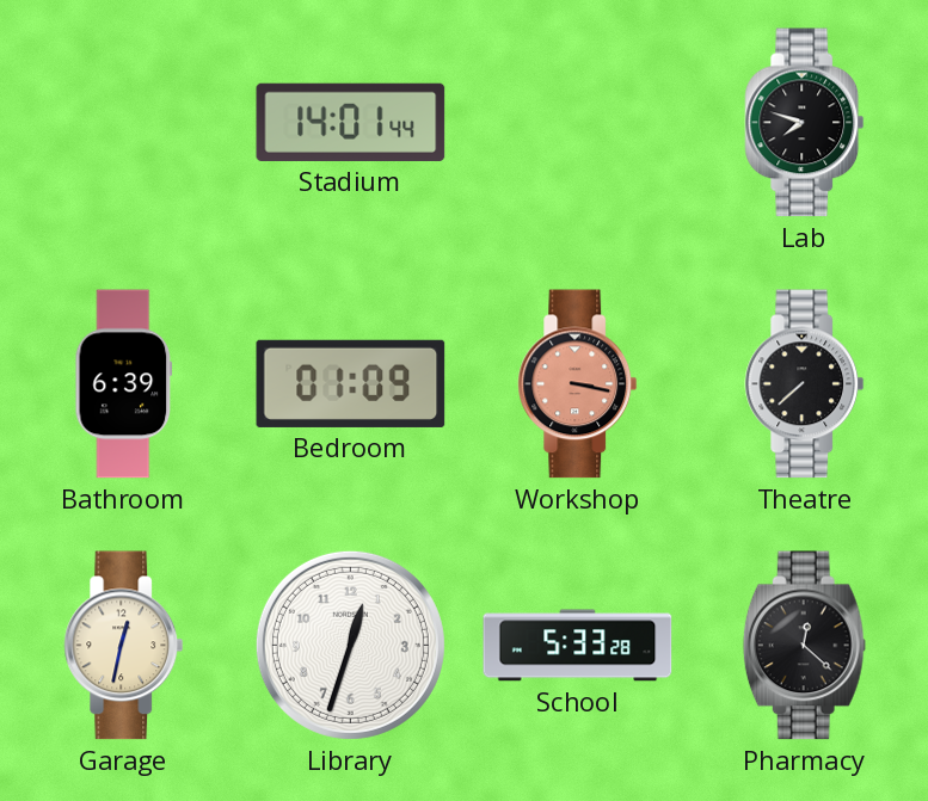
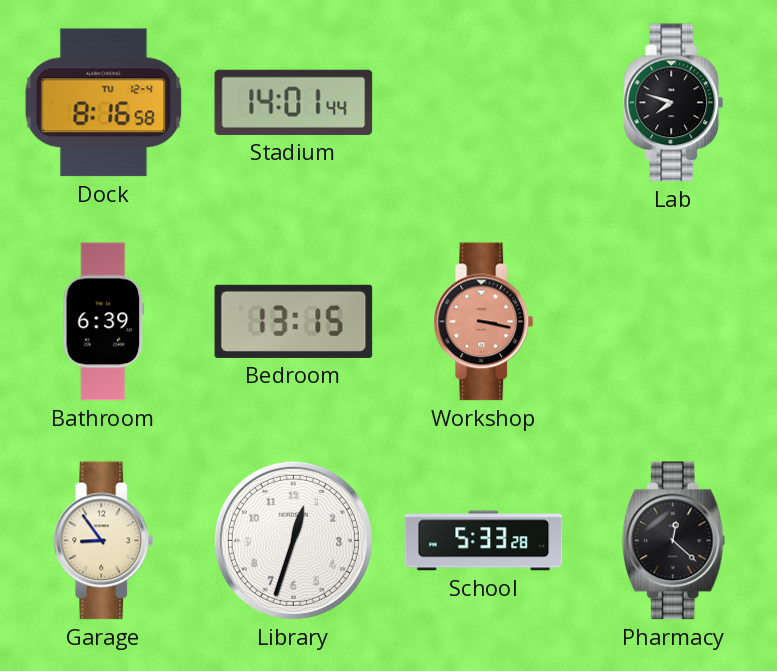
Dock: none -> 8:16 (104, 103)
Bedroom: 01:09 -> 13:15 (294, 321)
Theatre: 7:38 -> none (805, 384)
Garage: 12:32 -> 8:54 (104, 541)
